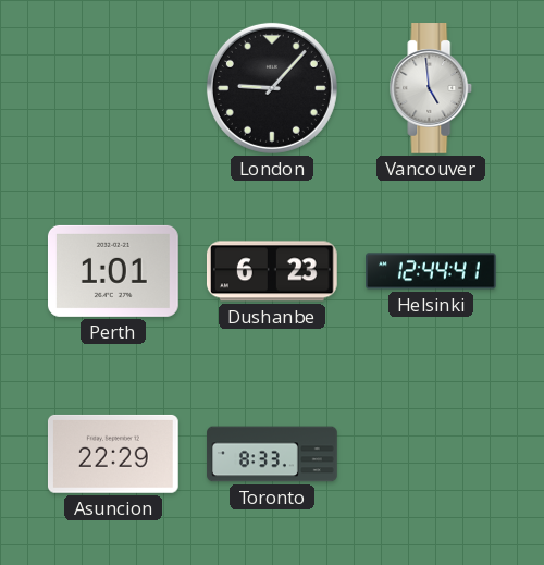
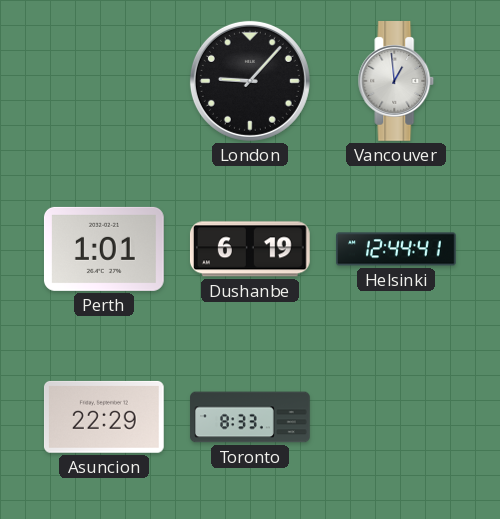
Vancouver: 4:59 -> 12:59 (396, 82)
Dushanbe: 6:23 -> 6:19 (250, 249)
